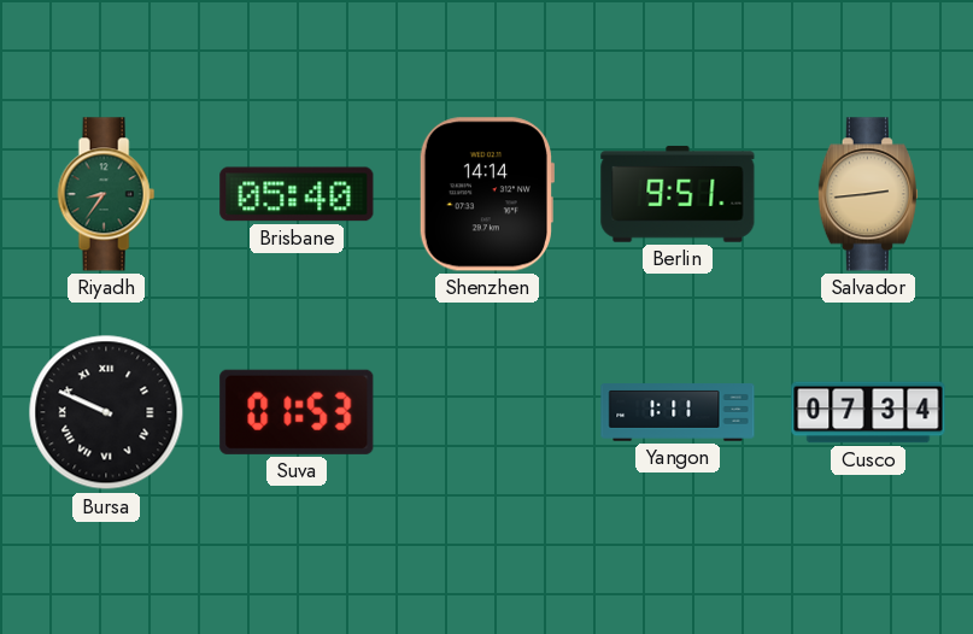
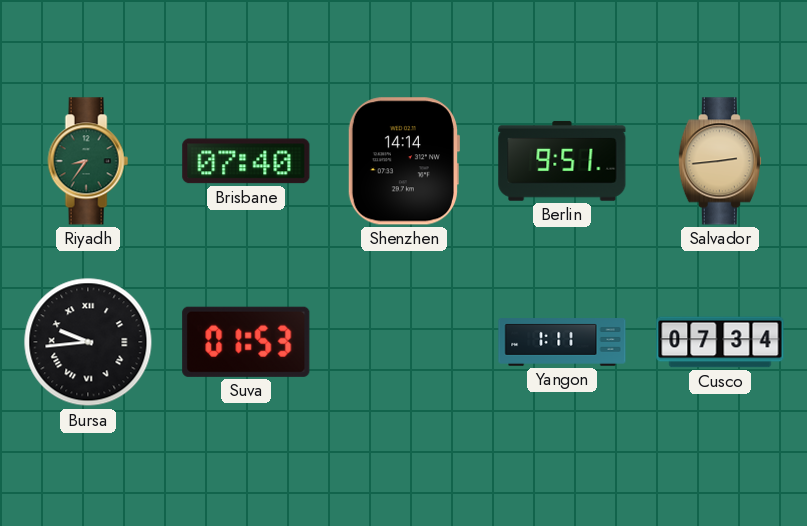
Brisbane: 05:40 -> 07:40 (246, 161)
Bursa: 9:49 -> 9:44 (88, 342)
